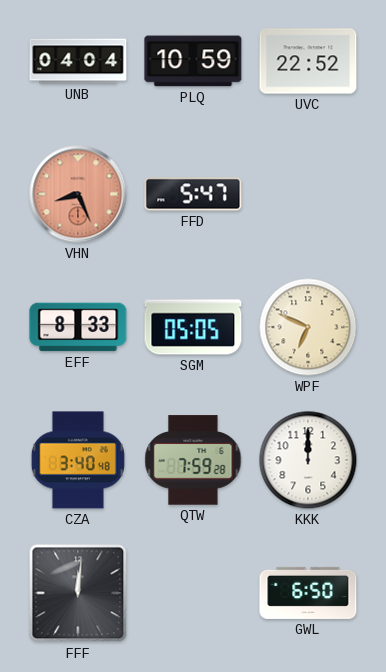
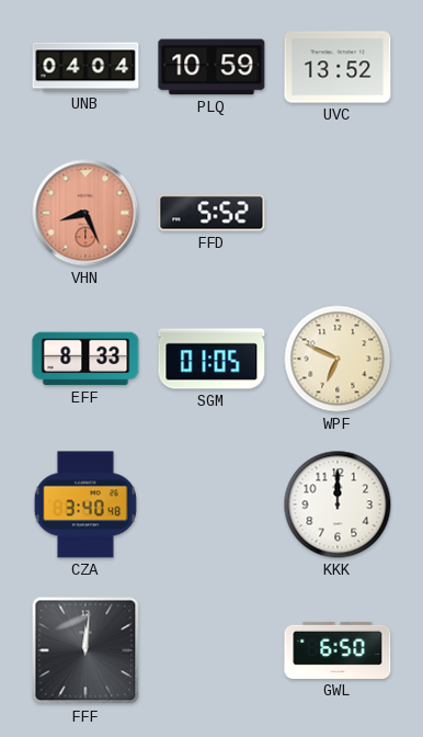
UVC: 22:52 -> 13:52 (338, 67)
FFD: 5:47 -> 5:52 (211, 213)
SGM: 05:05 -> 01:05 (211, 359)
QTW: 7:59 -> none (193, 460)
